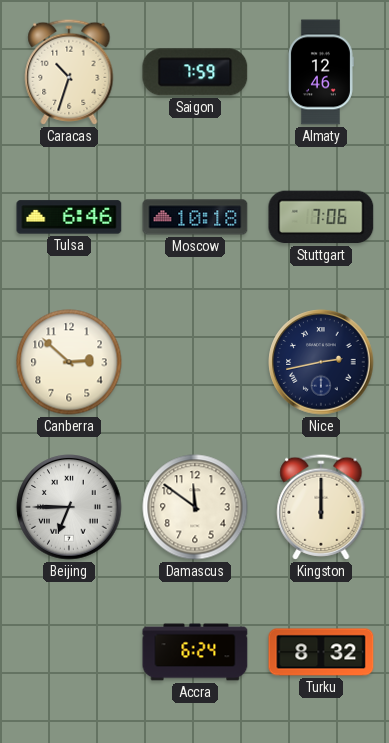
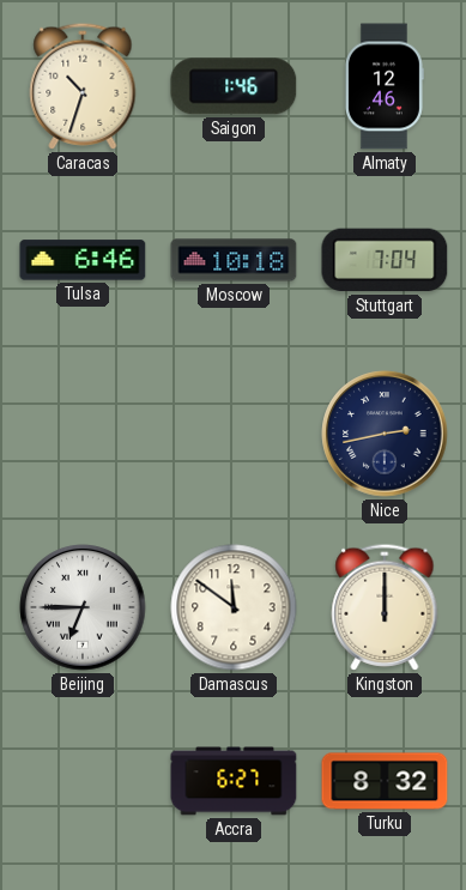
Saigon: 7:59 -> 1:46 (234, 86)
Stuttgart: 7:06 -> 7:04 (385, 260)
Canberra: 2:52 -> none (69, 362)
Accra: 6:24 -> 6:27 (234, 781)
